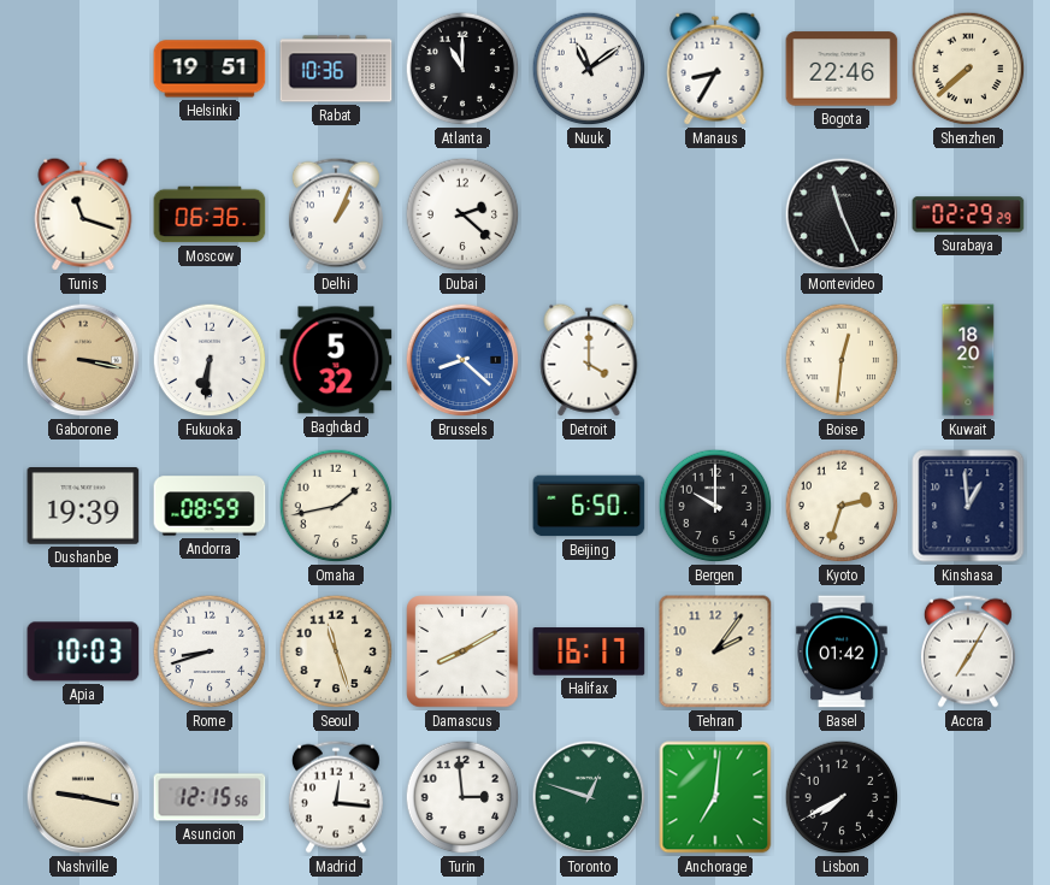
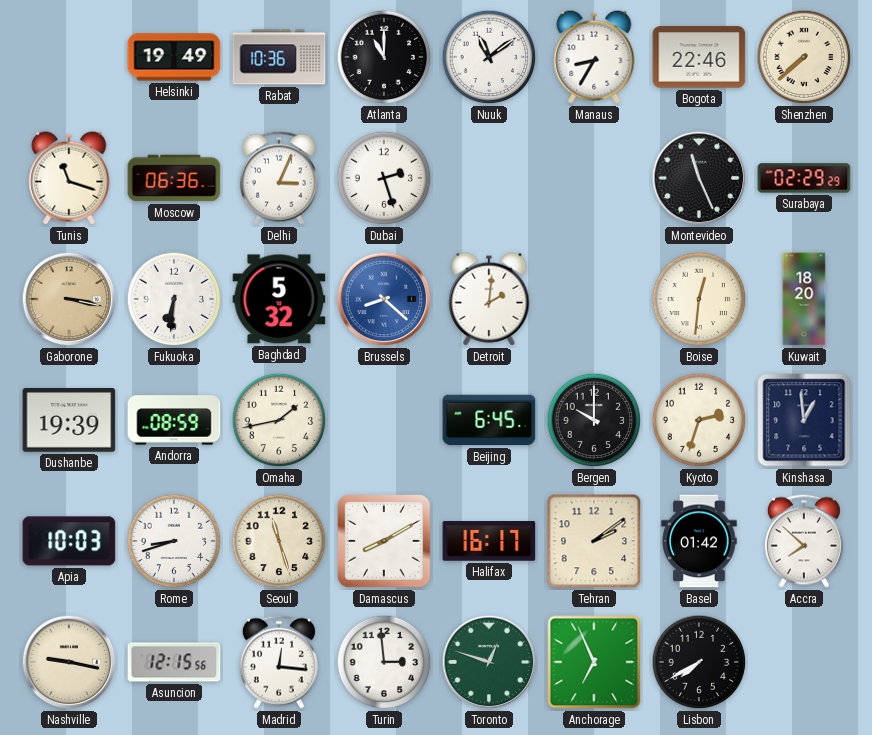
Helsinki: 19:51 -> 19:49 (174, 57)
Delhi: 1:04 -> 3:04 (279, 178)
Dubai: 2:22 -> 2:27 (384, 178)
Detroit: 4:00 -> 2:01 (489, 299)
Beijing: 6:50 -> 6:45 (489, 420)
Tehran: 2:06 -> 2:09 (594, 541)
Accra: 7:05 -> 7:52 (804, 541)
Anchorage: 7:01 -> 6:56 (594, 662)
